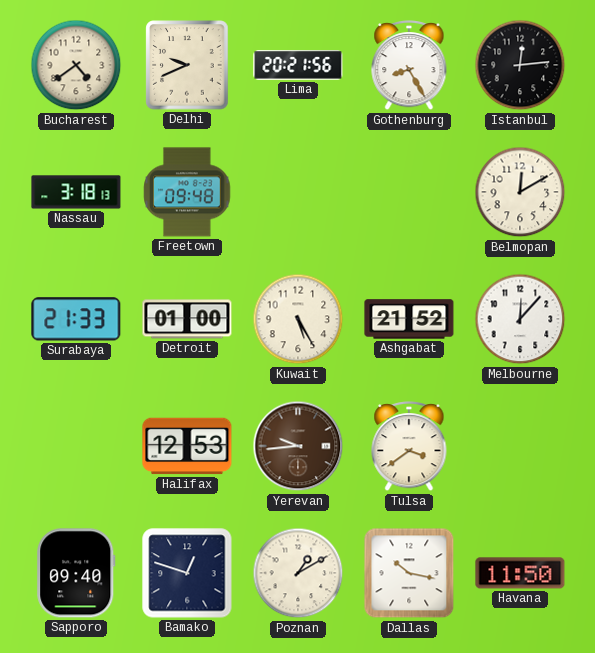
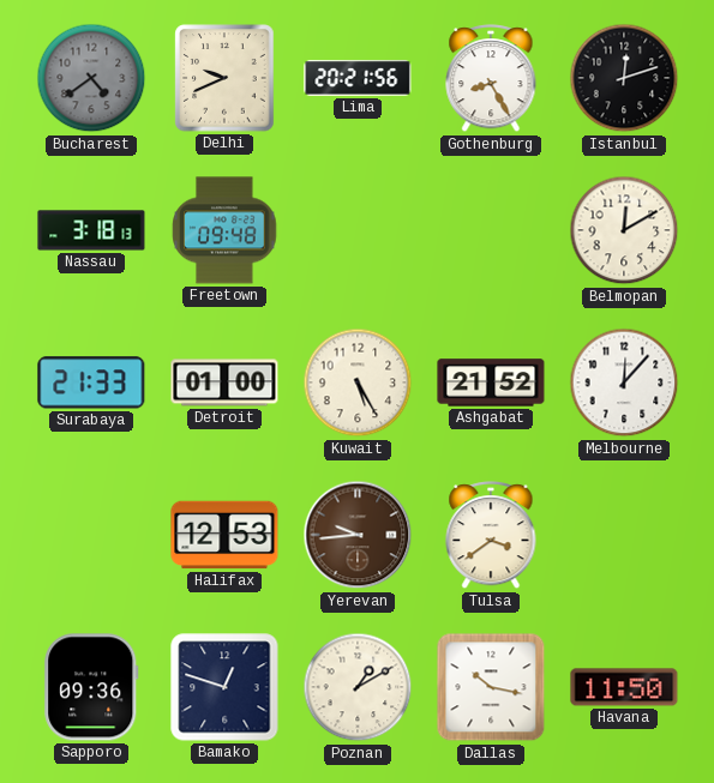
Bucharest dial: cream -> grey (91, 78)
Istanbul: 12:14 -> 12:12 (624, 78)
Sapporo: 09:40 -> 09:36 (91, 687)
